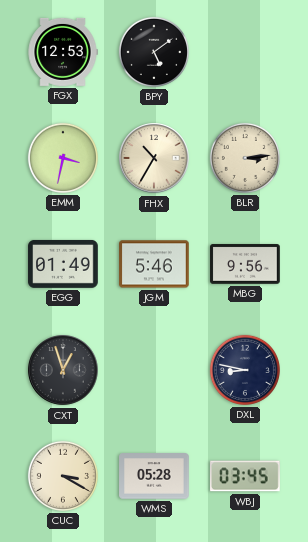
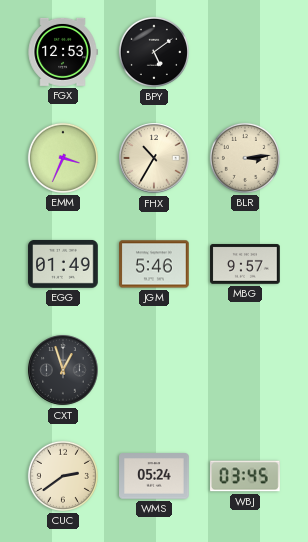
EMM: 3:32 -> 3:34 (63, 158)
MBG: 9:56 -> 9:57 (245, 264)
DXL: 8:47 -> none (245, 370)
CUC: 3:20 -> 2:39 (63, 476)
WMS: 05:28 -> 05:24 (154, 476)
